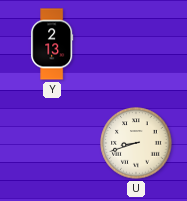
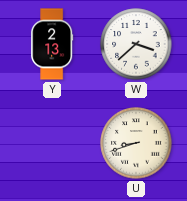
W: none -> 3:38 (136, 44)
